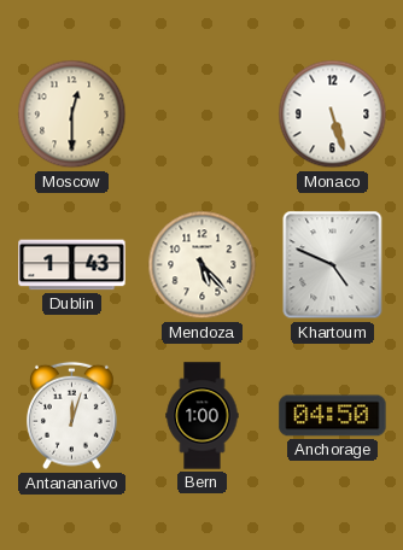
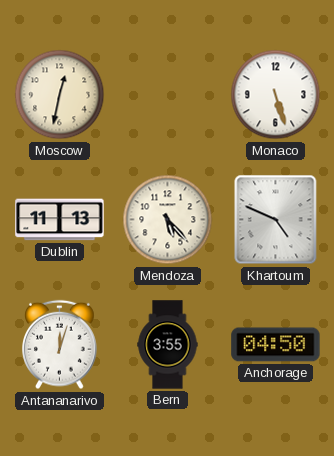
Moscow: 12:30 -> 12:32 (60, 95)
Dublin: 1:43 -> 11:13 (60, 220)
Bern: 1:00 -> 3:55 (168, 345)
